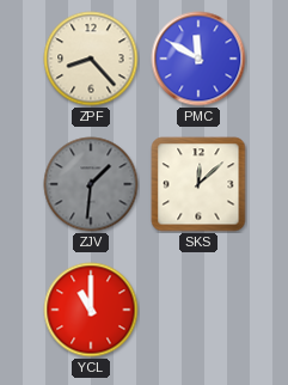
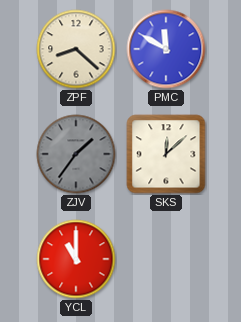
ZPF: 8:23 -> 8:22 (76, 49)
ZJV: 1:31 -> 1:36 (76, 154)
